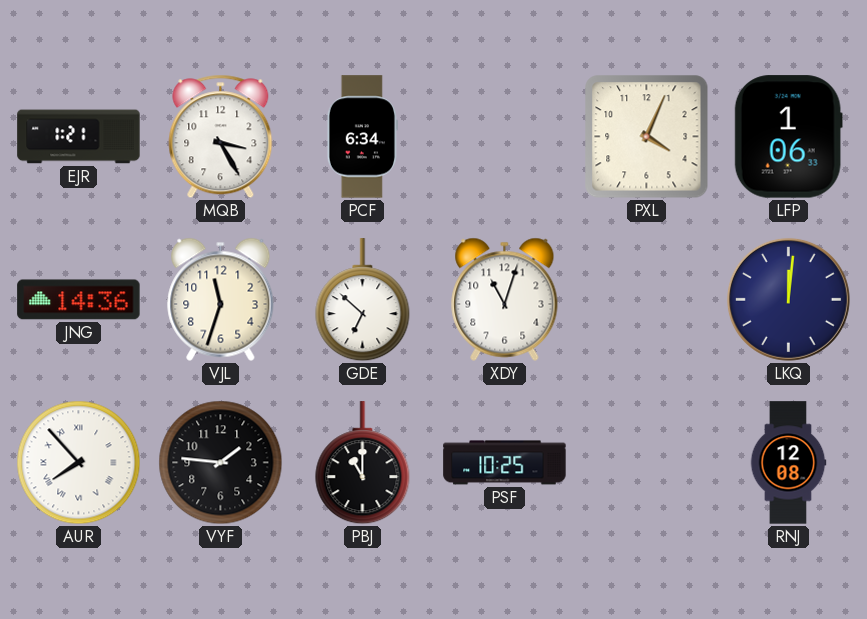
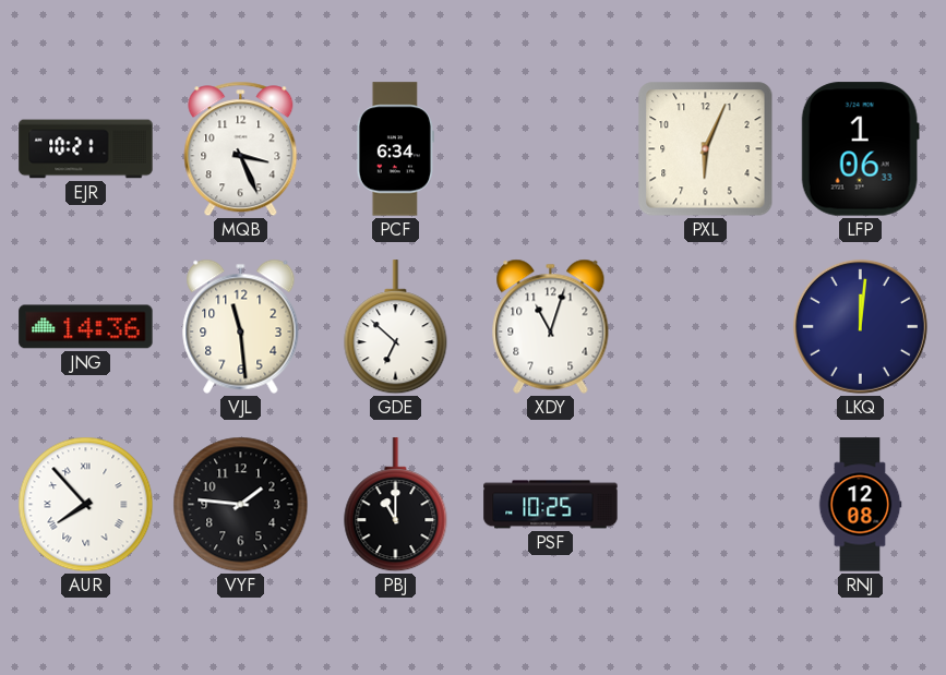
EJR: 1:21 -> 10:21 (86, 149)
MQB: 3:25 -> 3:26 (241, 149)
PXL: 4:04 -> 6:04 (706, 149)
VJL: 11:33 -> 11:29 (241, 326)
